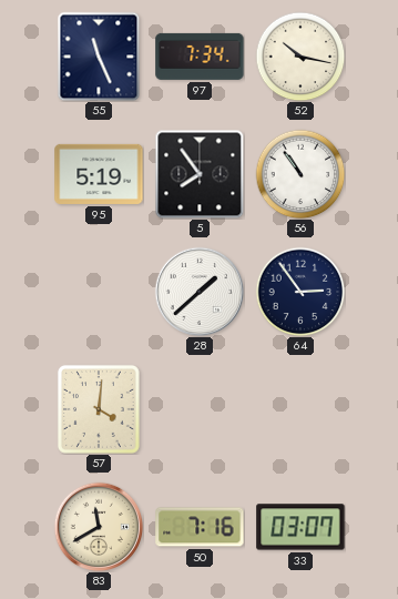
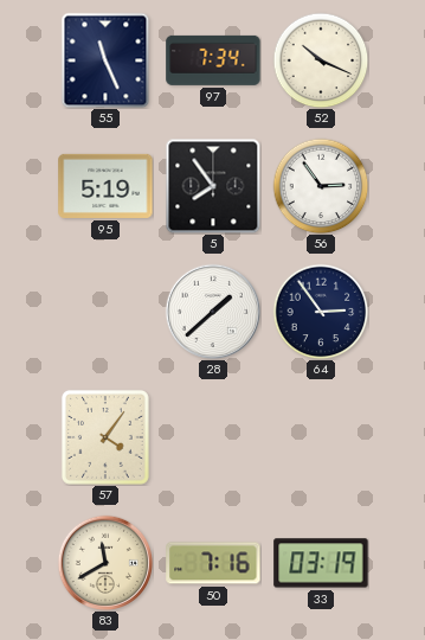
52: 10:17 -> 10:19 (321, 60)
56: 10:54 -> 2:54 (321, 186)
57: 4:01 -> 4:06 (105, 437)
33: 03:07 -> 03:19 (321, 563)
